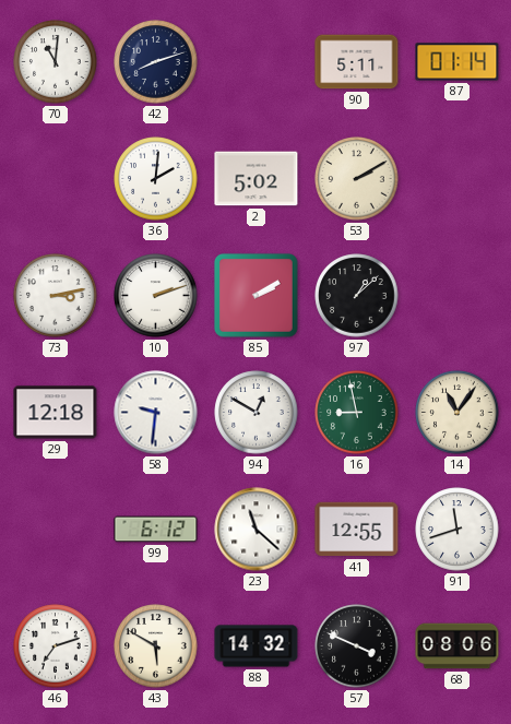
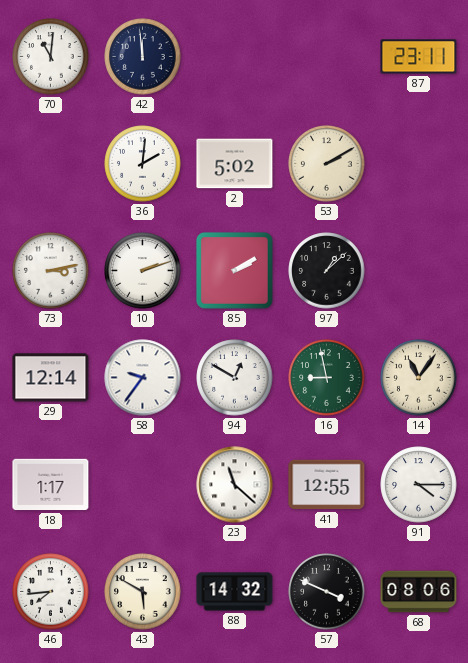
42: 8:12 -> 11:59 (143, 57)
90: 5:11 -> none (357, 62)
87: 01:14 -> 23:11 (419, 57)
29: 12:18 -> 12:14 (51, 378)
58: 9:31 -> 9:36 (143, 378)
18: none -> 1:17 (51, 485)
99: 6:12 -> none (156, 530)
91: 11:42 -> 4:15 (419, 485)
46: 7:12 -> 7:44 (51, 592)
